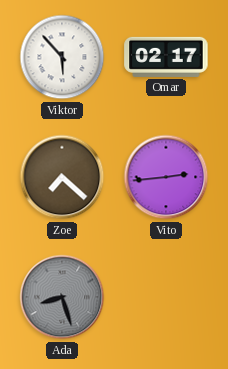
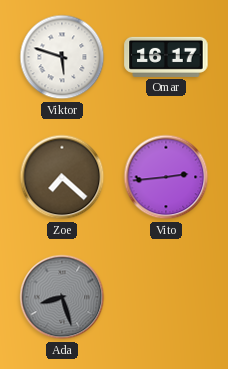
Viktor: 5:53 -> 5:48 (62, 57)
Omar: 02:17 -> 16:17 (166, 57)
